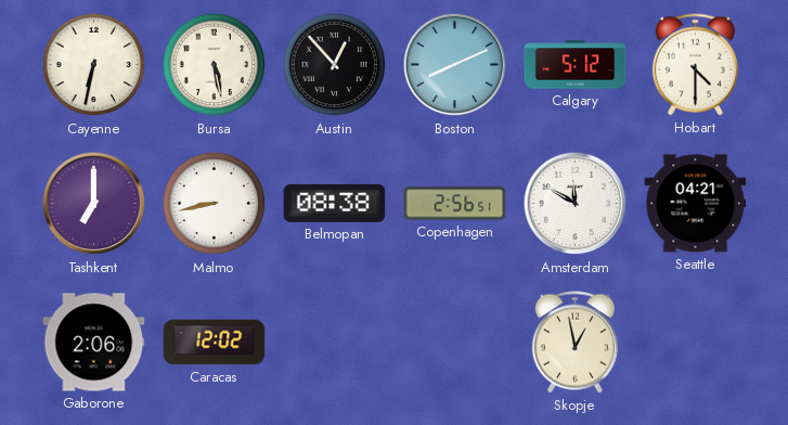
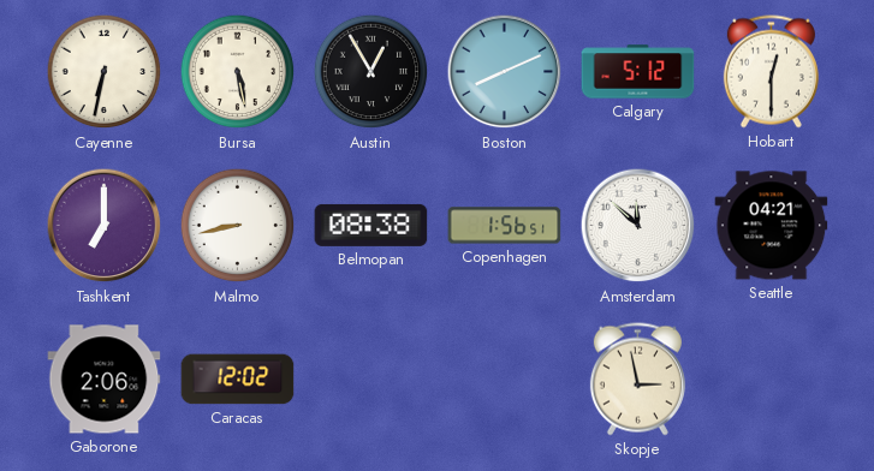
Austin: 12:53 -> 12:55 (371, 72)
Hobart: 4:30 -> 12:30 (771, 72)
Copenhagen: 2:56 -> 1:56 (505, 226)
Amsterdam: 11:50 -> 11:52 (638, 226)
Skopje: 12:58 -> 2:58 (637, 380)
